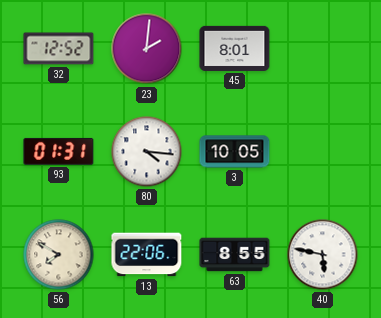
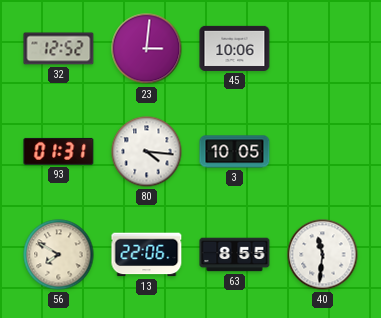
23: 2:01 -> 3:01 (147, 49)
45: 8:01 -> 10:06 (235, 48)
40: 5:47 -> 11:31 (323, 255)
